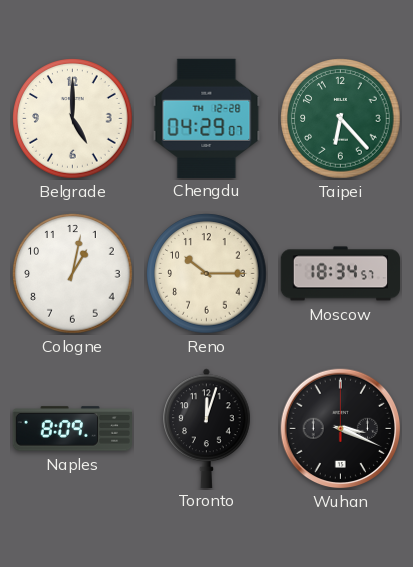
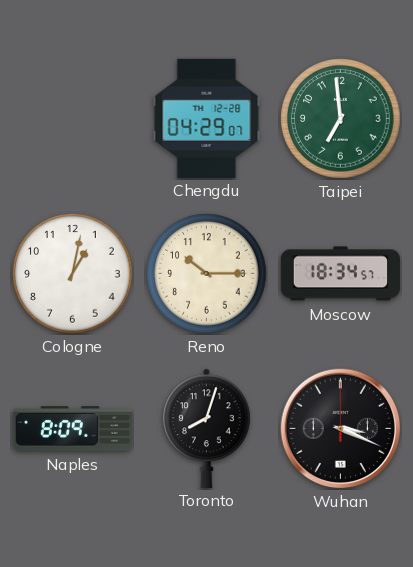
Belgrade: 5:00 -> none (73, 119)
Taipei: 6:23 -> 6:59 (341, 119)
Toronto: 12:03 -> 8:03 (207, 428)
